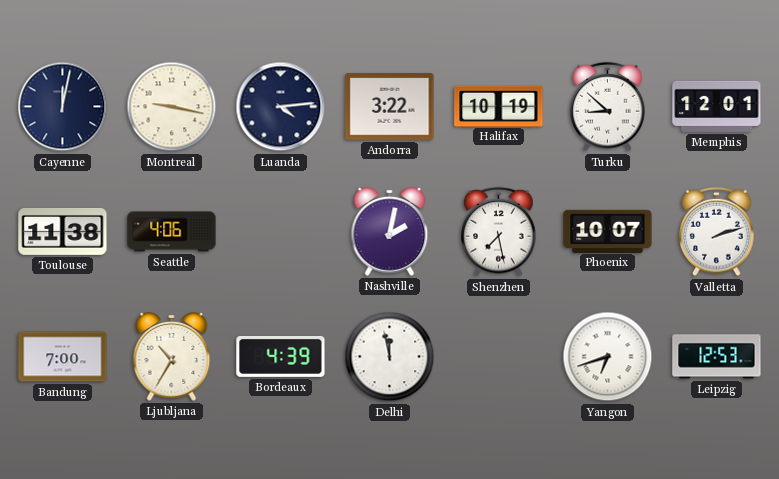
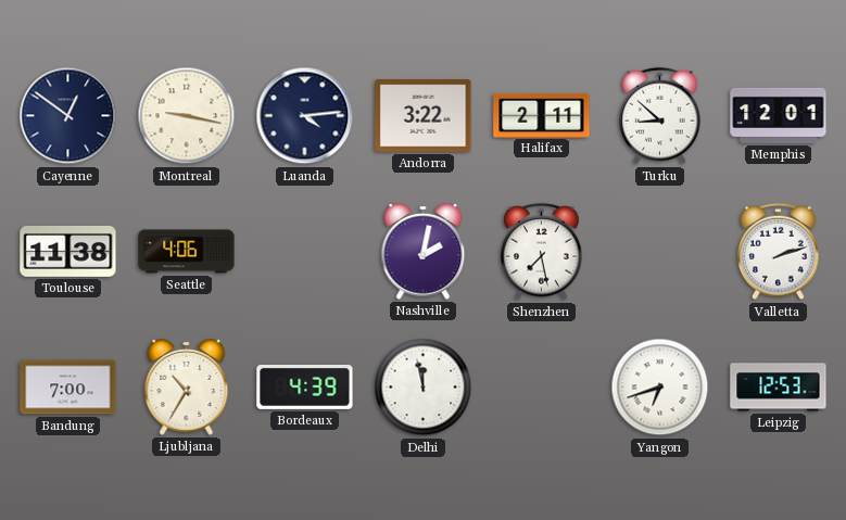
Cayenne: 12:02 -> 12:51 (68, 116)
Halifax: 10:19 -> 2:11 (542, 115)
Phoenix: 10:07 -> none (608, 231)
